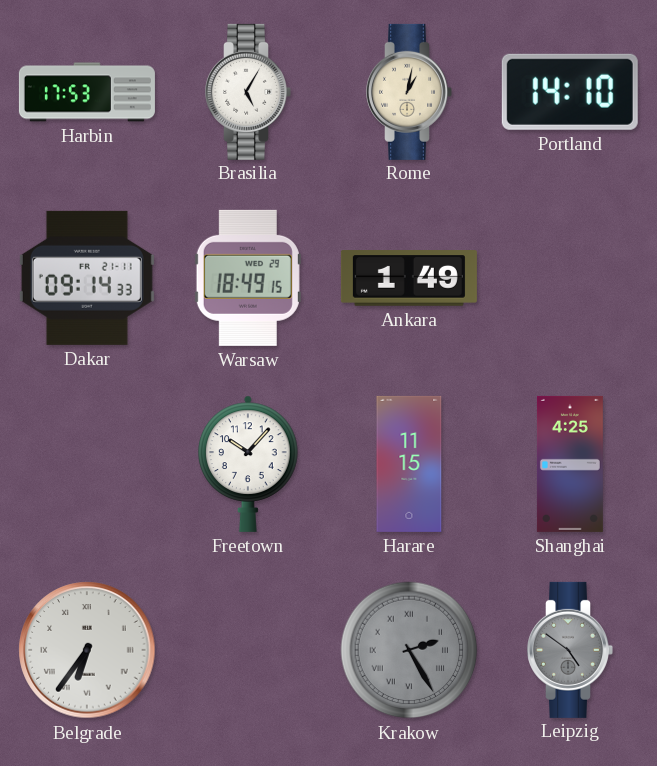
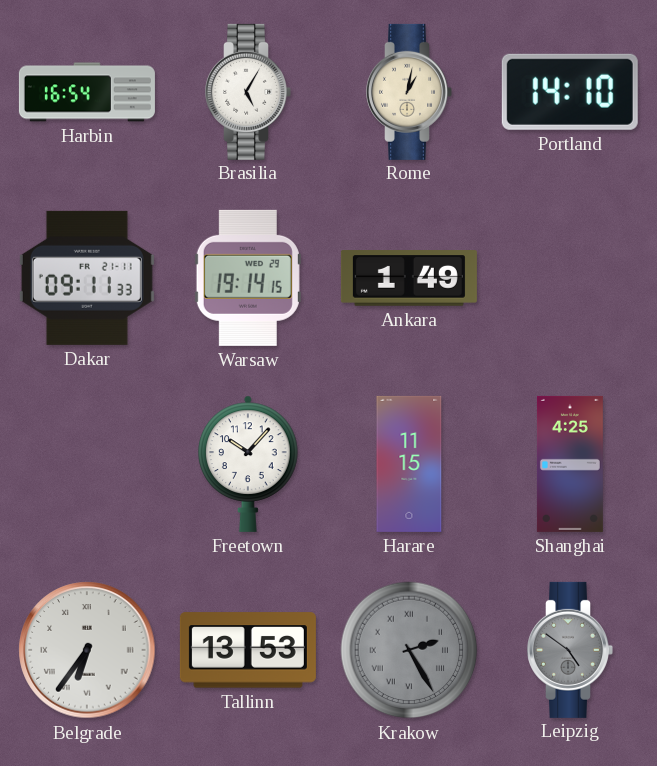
Harbin: 17:53 -> 16:54 (87, 92)
Dakar: 09:14 -> 09:11 (87, 278)
Warsaw: 18:49 -> 19:14 (248, 278)
Tallinn: none -> 13:53 (248, 650)
